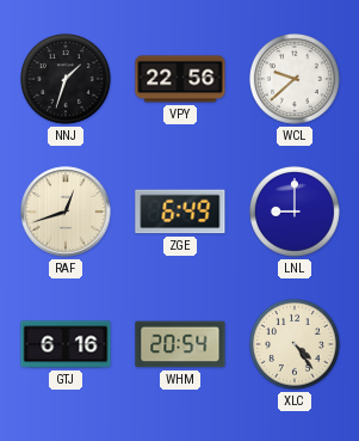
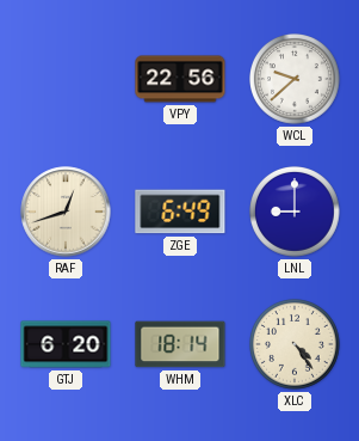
NNJ: 1:33 -> none (67, 80)
GTJ: 6:16 -> 6:20 (66, 344)
WHM: 20:54 -> 18:14 (180, 344)
